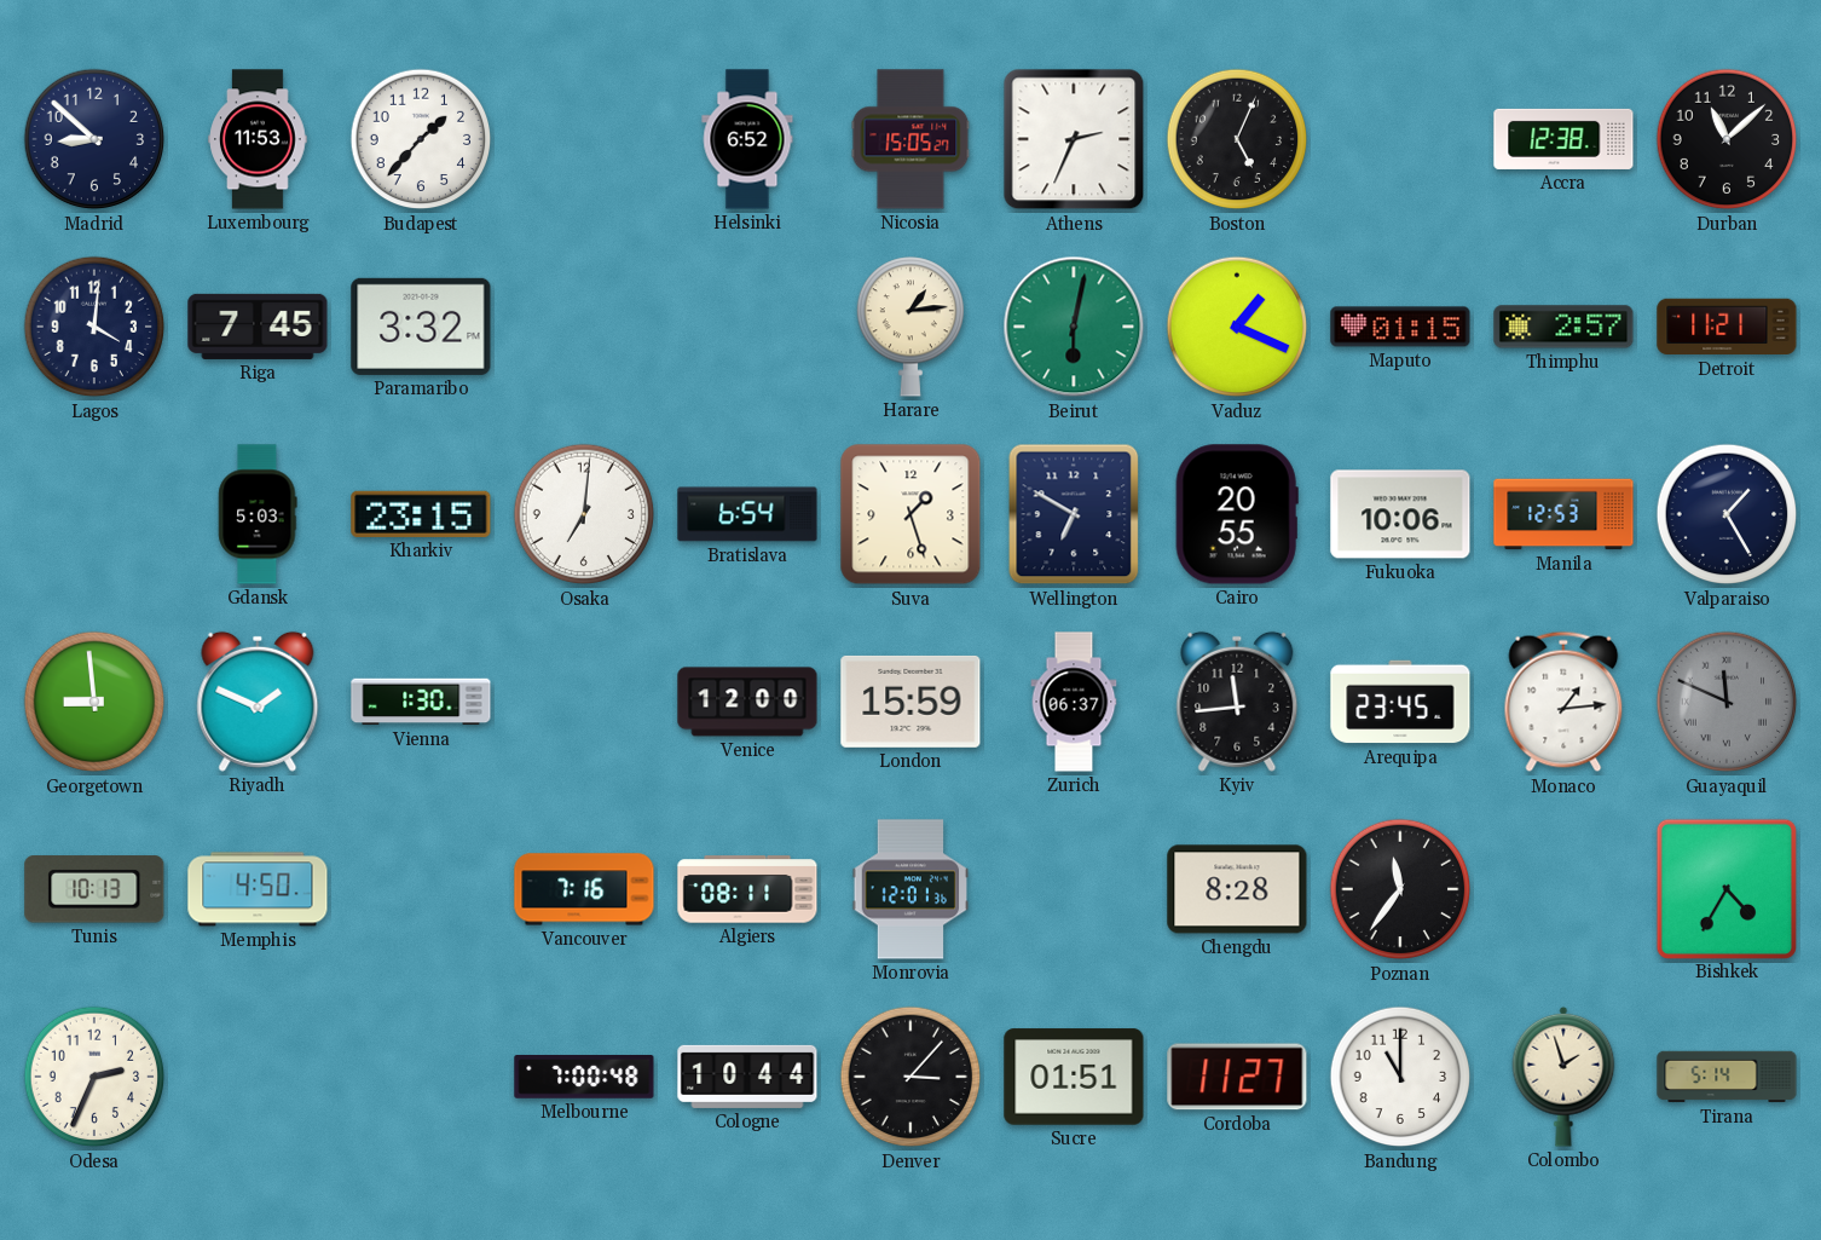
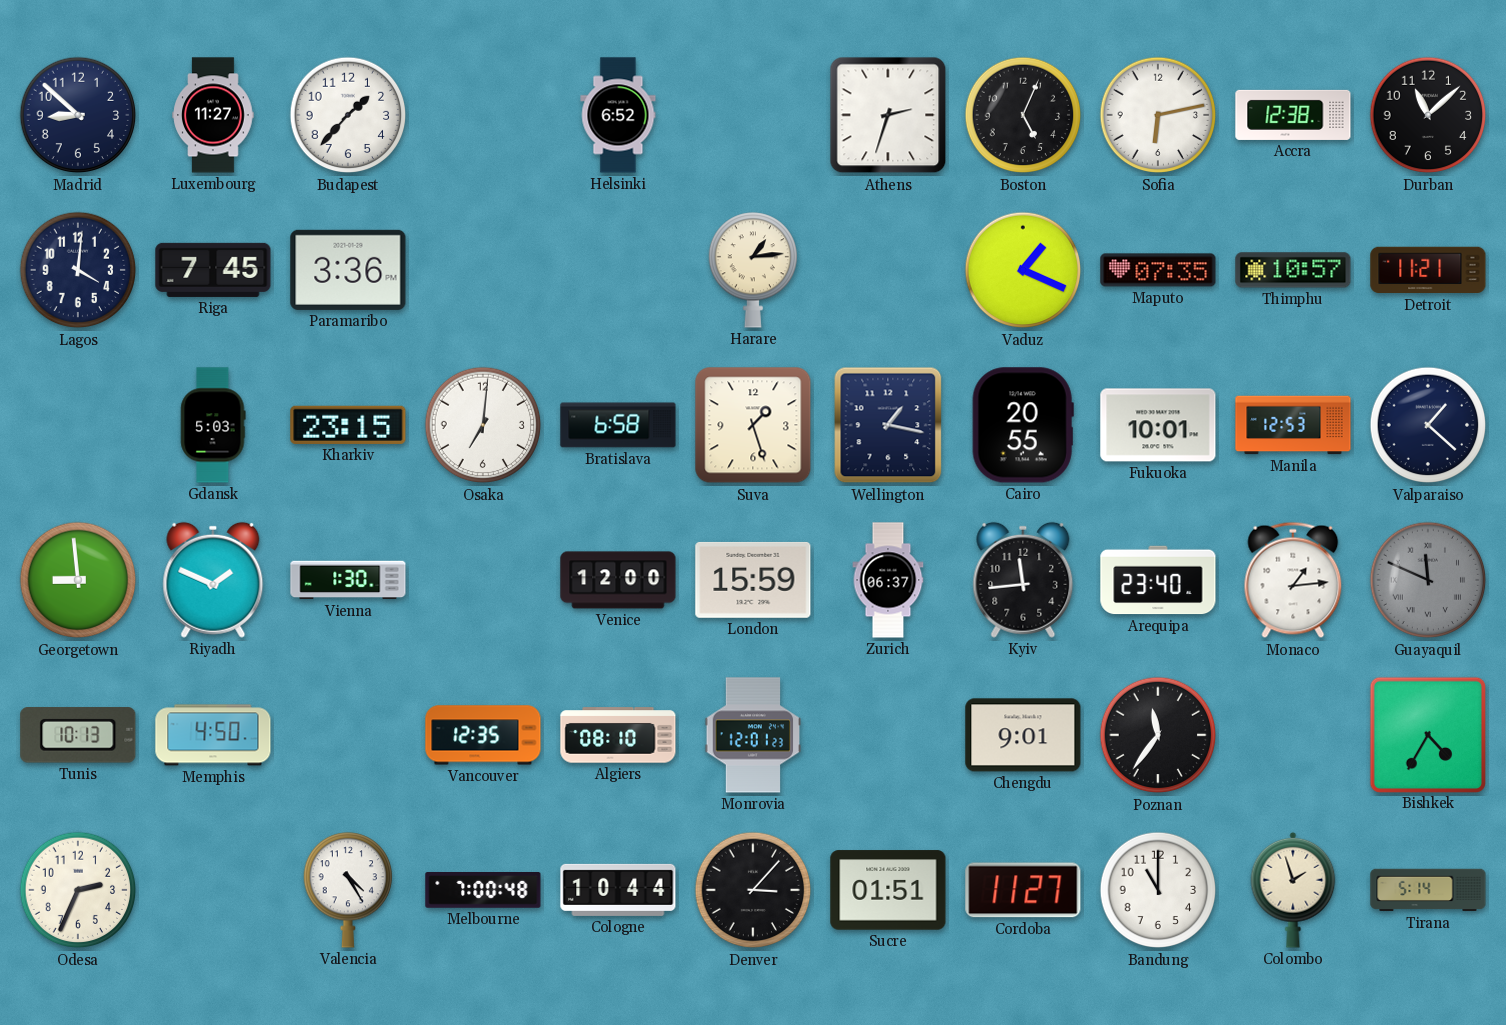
Luxembourg: 11:53 -> 11:27 (213, 115)
Nicosia: 15:05 -> none (910, 139)
Athens: 2:34 -> 2:33 (888, 115)
Sofia: none -> 6:13 (1158, 115)
Paramaribo: 3:32 -> 3:36 (348, 270)
Beirut: 6:02 -> none (1074, 327)
Maputo: 01:15 -> 07:35 (1158, 270)
Thimphu: 2:57 -> 10:57 (1293, 270)
Bratislava: 6:54 -> 6:58 (618, 425)
Wellington: 6:50 -> 1:17 (888, 425)
Fukuoka: 10:06 -> 10:01 (1158, 425)
Valparaiso: 1:25 -> 1:22 (1428, 425)
Arequipa: 23:45 -> 23:40 (1158, 580)
Vancouver: 7:16 -> 12:35 (483, 735)
Algiers: 08:11 -> 08:10 (618, 735)
Monrovia: 12:01:36 -> 12:01:23 (753, 735)
Chengdu: 8:28 -> 9:01 (1023, 735)
Valencia: none -> 4:25 (347, 890)
